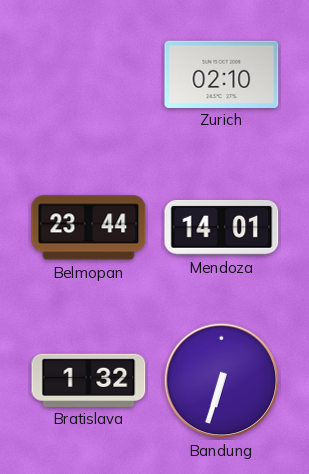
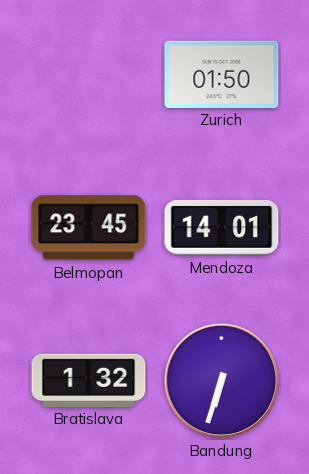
Zurich: 02:10 -> 01:50 (222, 74)
Belmopan: 23:44 -> 23:45 (89, 228)
